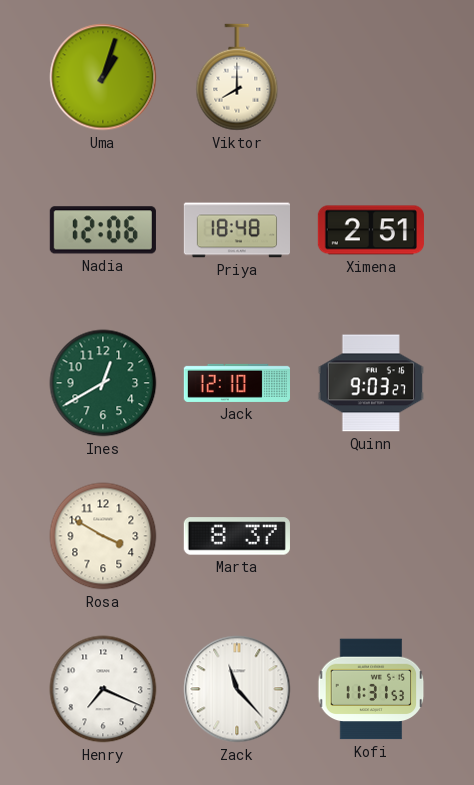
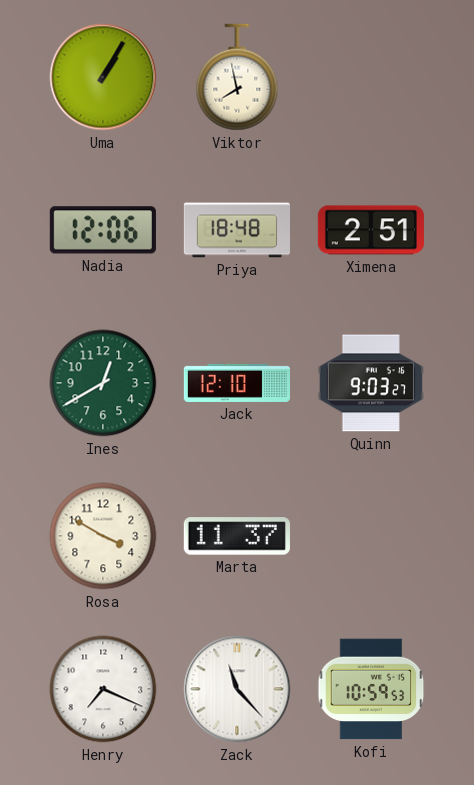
Uma: 1:03 -> 1:05 (103, 77)
Viktor: 8:00 -> 7:58 (237, 77)
Marta: 8:37 -> 11:37 (237, 536)
Kofi: 11:31 -> 10:59 (371, 689)
